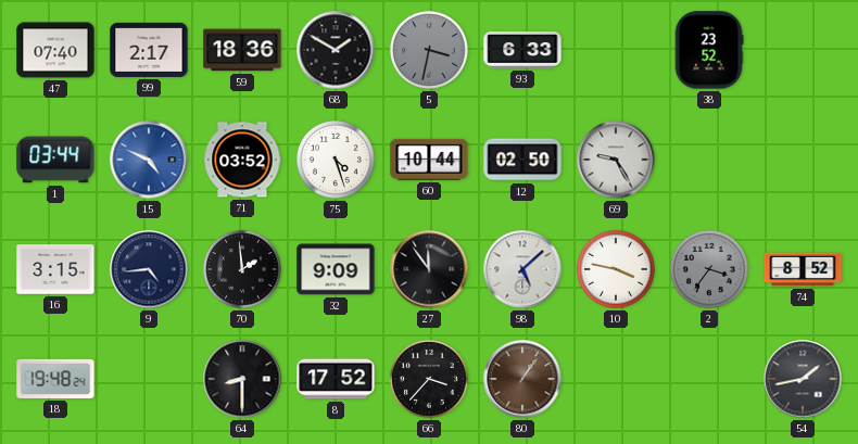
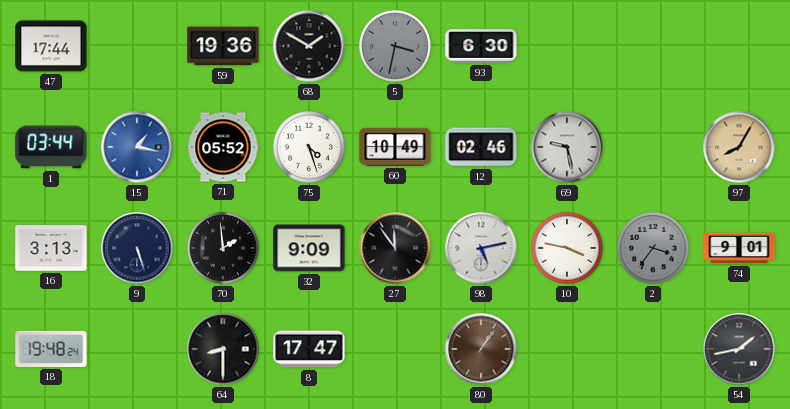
47: 07:40 -> 17:44 (51, 46)
99: 2:17 -> none (149, 50)
59: 18:36 -> 19:36 (223, 46)
93: 6:33 -> 6:30 (481, 46)
38: 23:52 -> none (709, 50)
15: 4:49 -> 1:17 (137, 147)
71: 03:52 -> 05:52 (223, 147)
60: 10:44 -> 10:49 (395, 147)
12: 02:50 -> 02:46 (481, 147)
69: 9:25 -> 9:28 (567, 147)
97: none -> 8:05 (739, 147)
16: 3:15 -> 3:13 (51, 248)
9: 4:44 -> 5:27 (137, 248)
98: 5:08 -> 5:13 (481, 248)
74: 8:52 -> 9:01 (739, 248)
8: 17:52 -> 17:47 (309, 349)
66: 3:37 -> none (430, 380)
